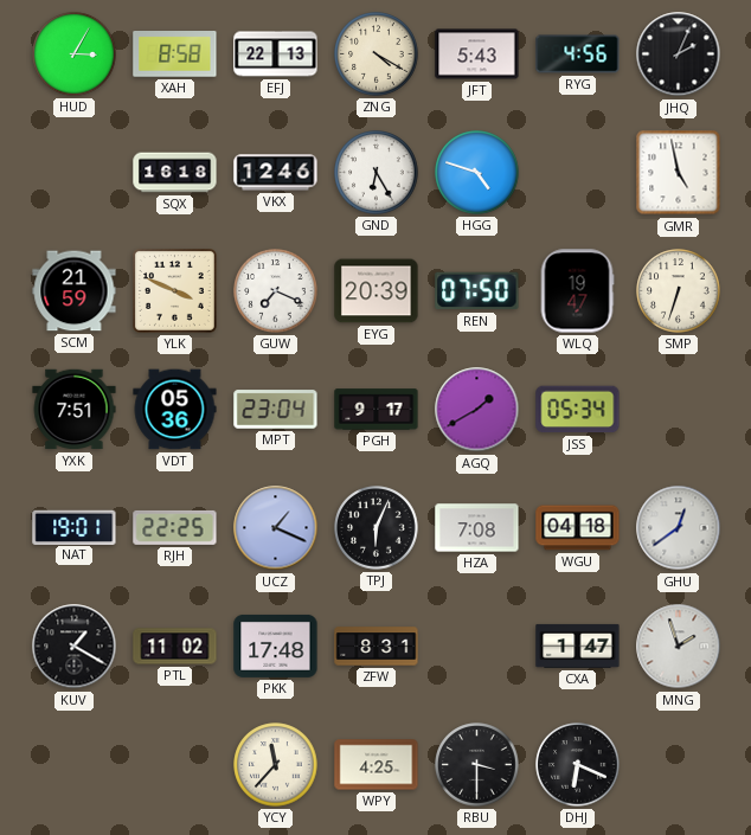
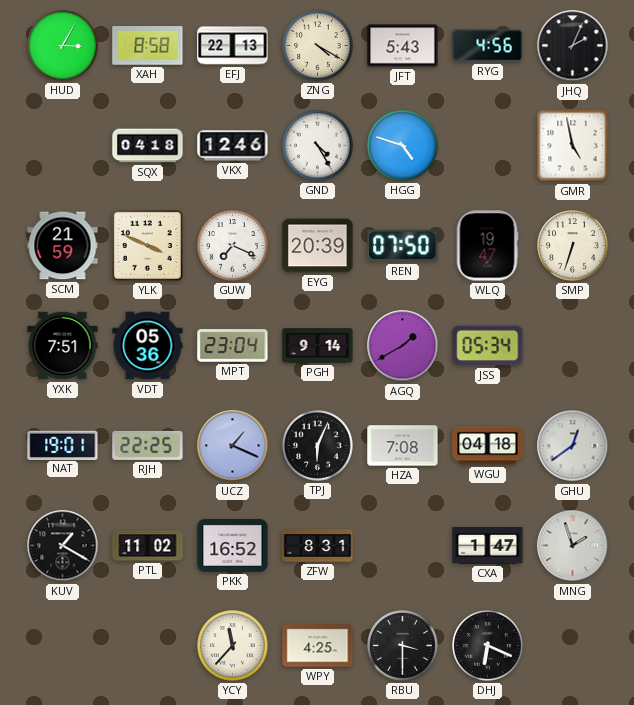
SQX: 16:18 -> 04:18 (148, 146)
GND: 6:25 -> 4:25 (318, 146)
PGH: 9:17 -> 9:14 (318, 346)
PKK: 17:48 -> 16:52 (233, 545)
